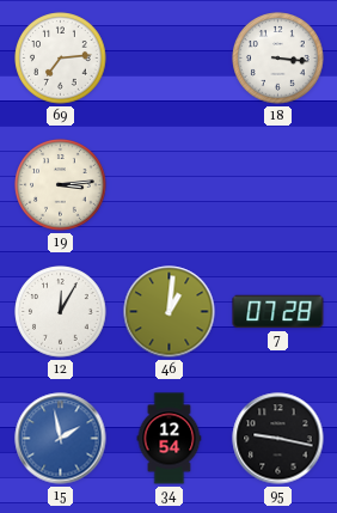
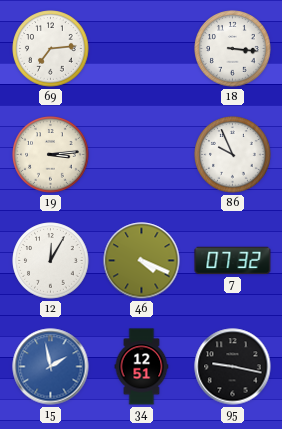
86: none -> 9:56 (233, 155)
46: 1:01 -> 4:19 (142, 261)
7: 07:28 -> 07:32 (233, 261)
34: 12:54 -> 12:51 (142, 367)
